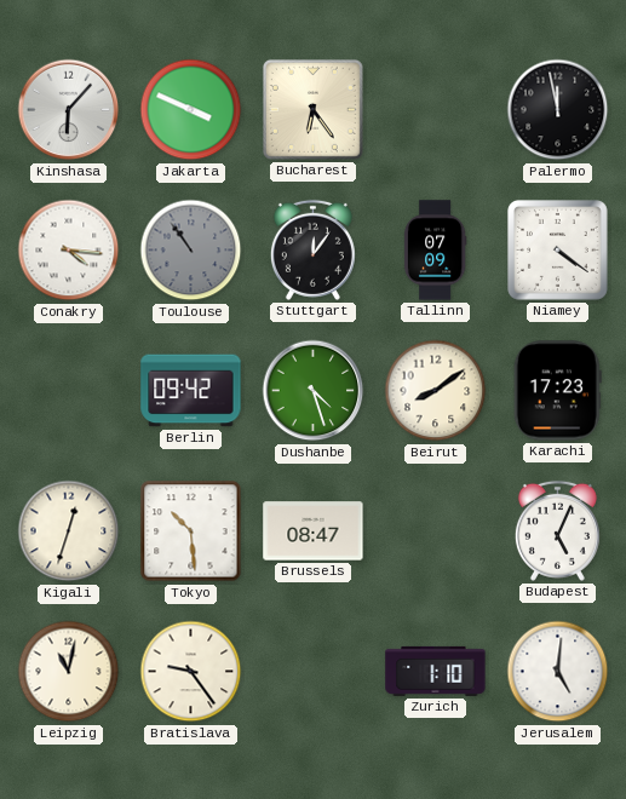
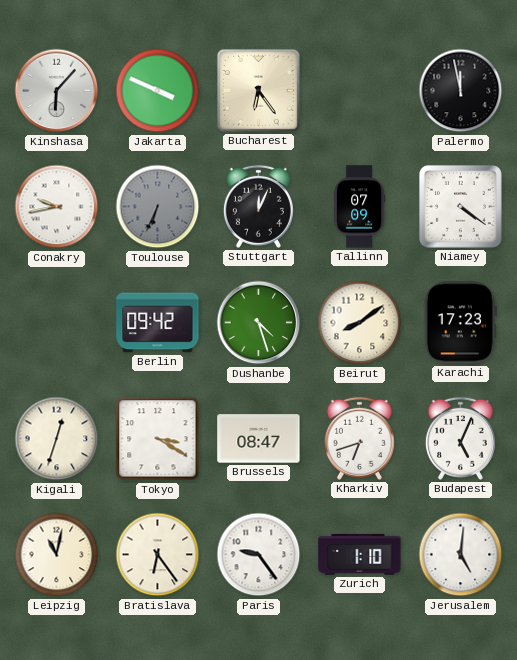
Conakry: 4:16 -> 9:43 (57, 207)
Toulouse: 10:54 -> 6:34 (158, 207)
Stuttgart: 12:06 -> 12:04 (258, 206)
Tokyo: 10:29 -> 3:20 (158, 439)
Kharkiv: none -> 6:42 (359, 438)
Bratislava: 9:24 -> 6:24 (158, 555)
Paris: none -> 9:24 (259, 555)
